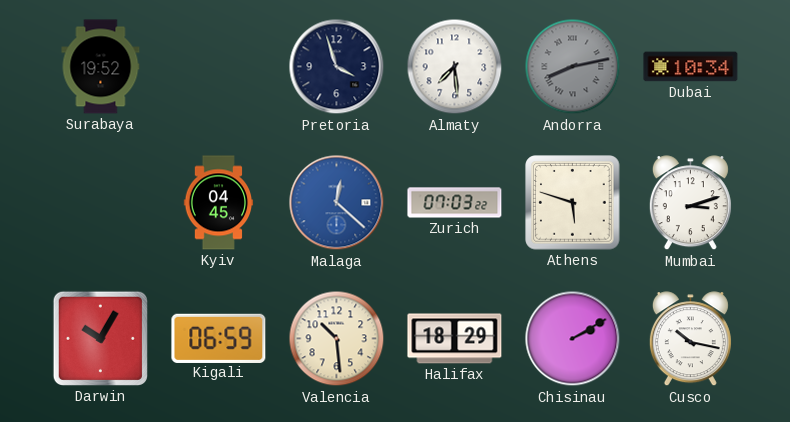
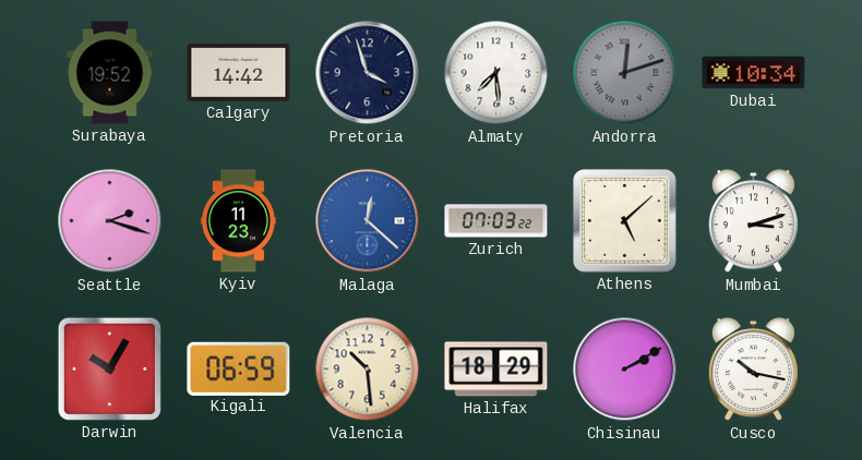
Calgary: none -> 14:42 (239, 73)
Andorra: 8:13 -> 12:12 (625, 73)
Seattle: none -> 2:18 (110, 221)
Kyiv: 04:45 -> 11:23 (239, 221)
Athens: 5:48 -> 5:08 (625, 221)
